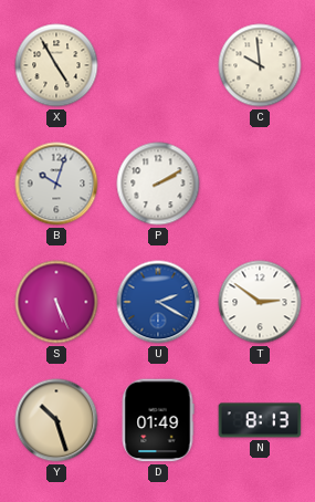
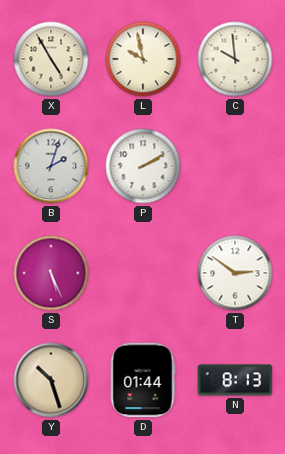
L: none -> 9:58 (143, 59)
B: 10:03 -> 2:03 (51, 166)
U: 2:20 -> none (158, 302)
D: 01:49 -> 01:44 (143, 380)
